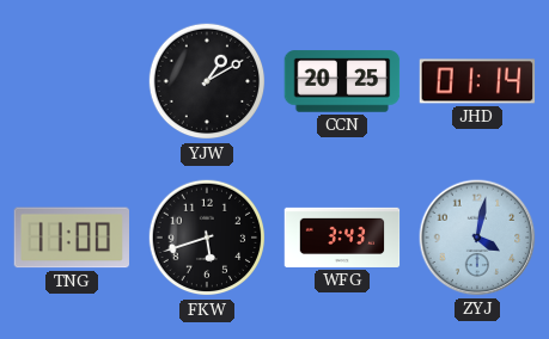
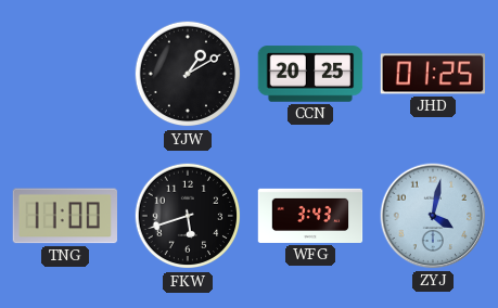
JHD: 01:14 -> 01:25 (433, 74)
